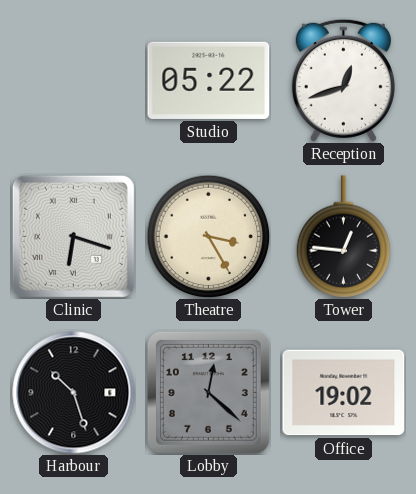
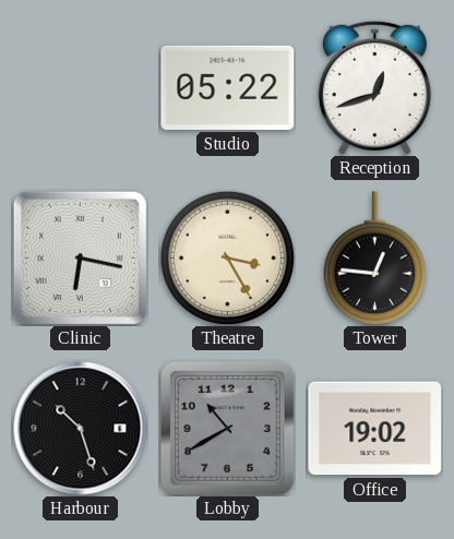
Clinic: 6:18 -> 6:17 (80, 257)
Lobby: 12:22 -> 10:40 (227, 428)
